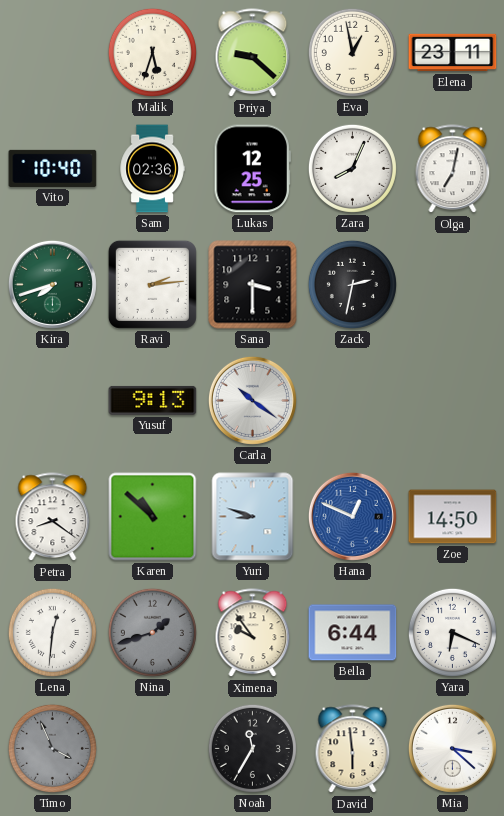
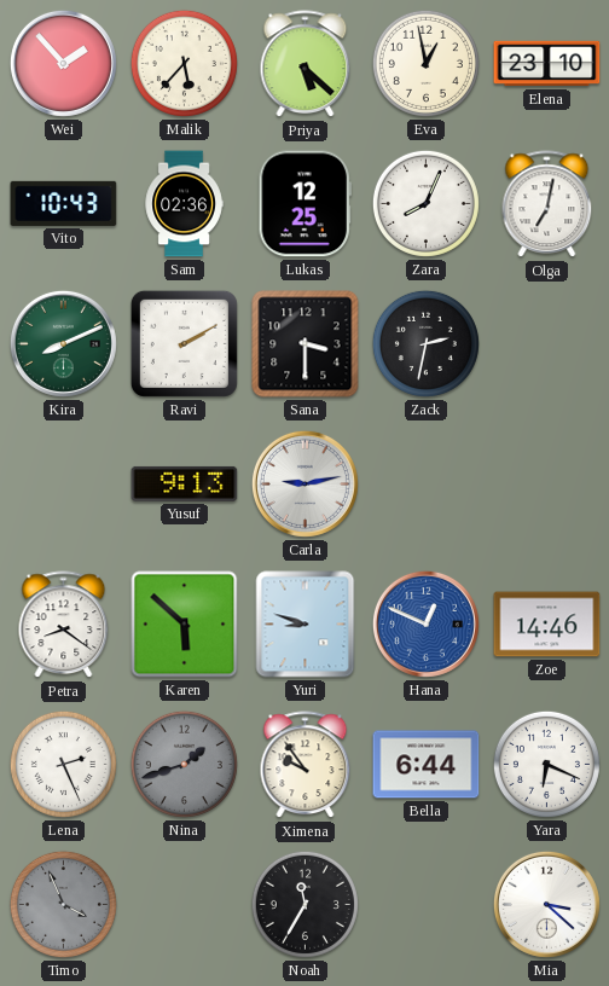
Wei: none -> 1:53 (63, 63)
Malik: 5:33 -> 5:37 (184, 63)
Priya: 9:22 -> 5:22 (306, 64)
Elena: 23:11 -> 23:10 (547, 64)
Vito: 10:40 -> 10:43 (64, 203)
Kira: 7:42 -> 8:11 (63, 343)
Ravi: 2:14 -> 2:10 (184, 343)
Carla: 10:21 -> 9:13 (304, 483)
Karen: 10:52 -> 5:52 (185, 625)
Zoe: 14:50 -> 14:46 (547, 625)
Lena: 12:31 -> 2:26 (63, 764)
David: 5:59 -> none (353, 749)
